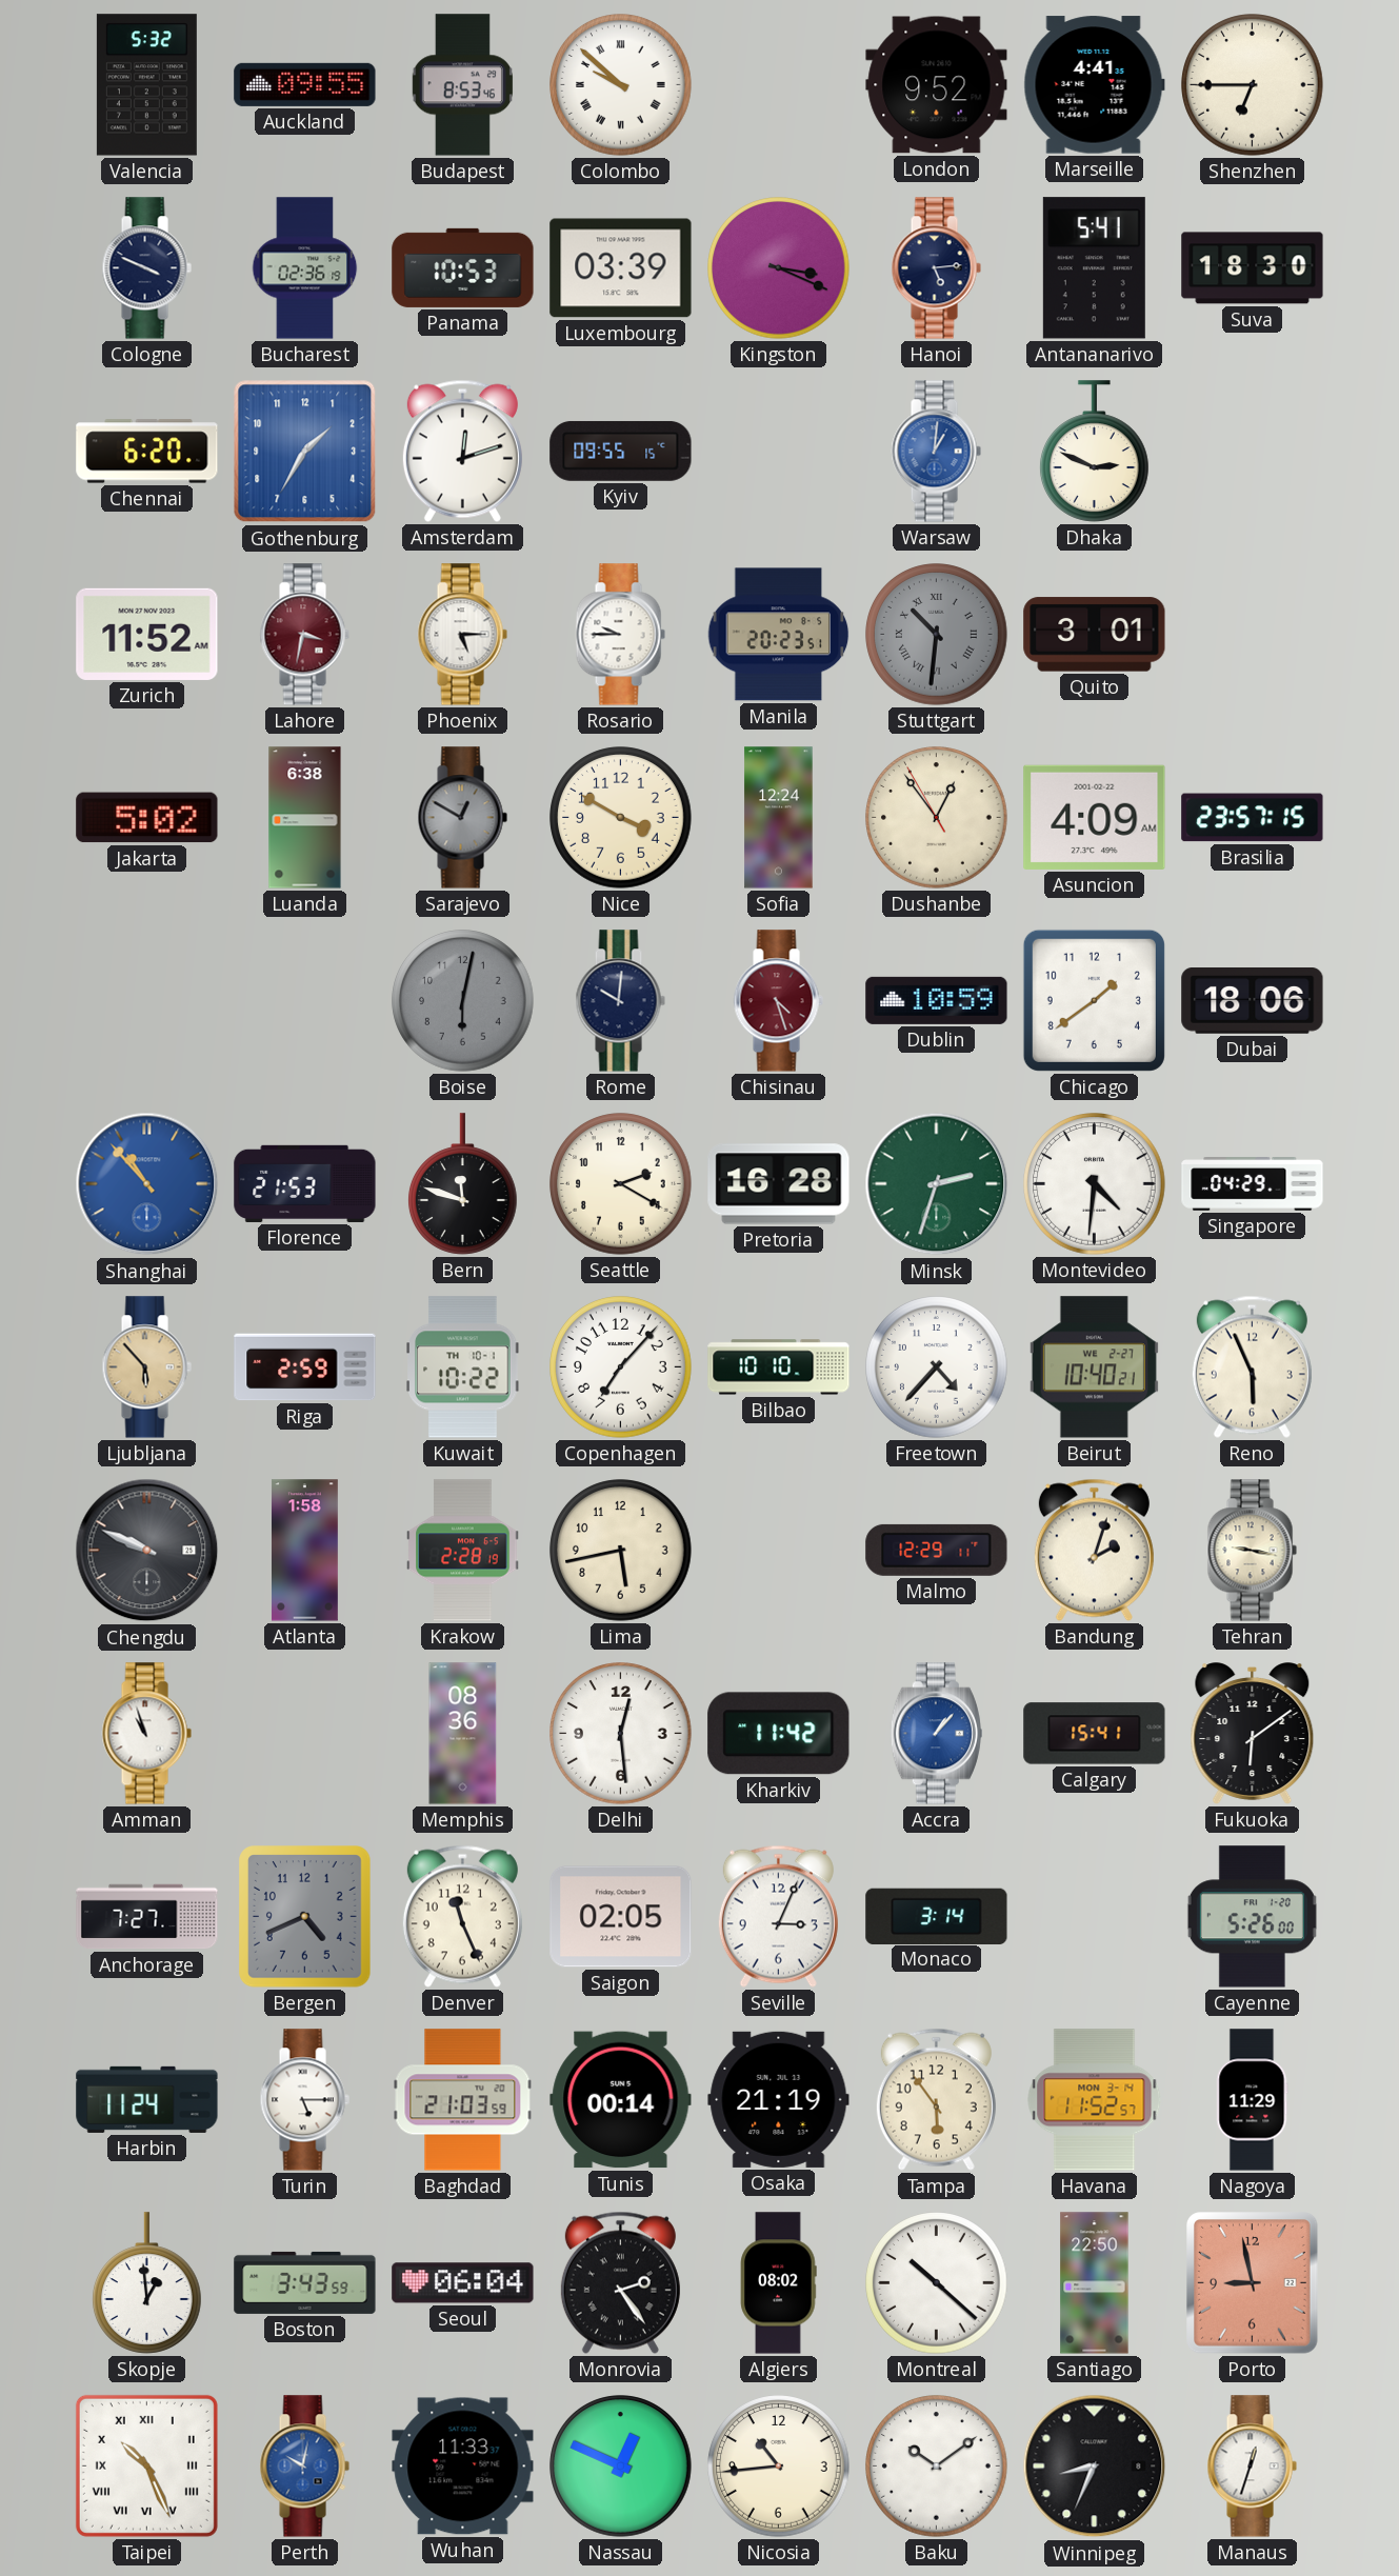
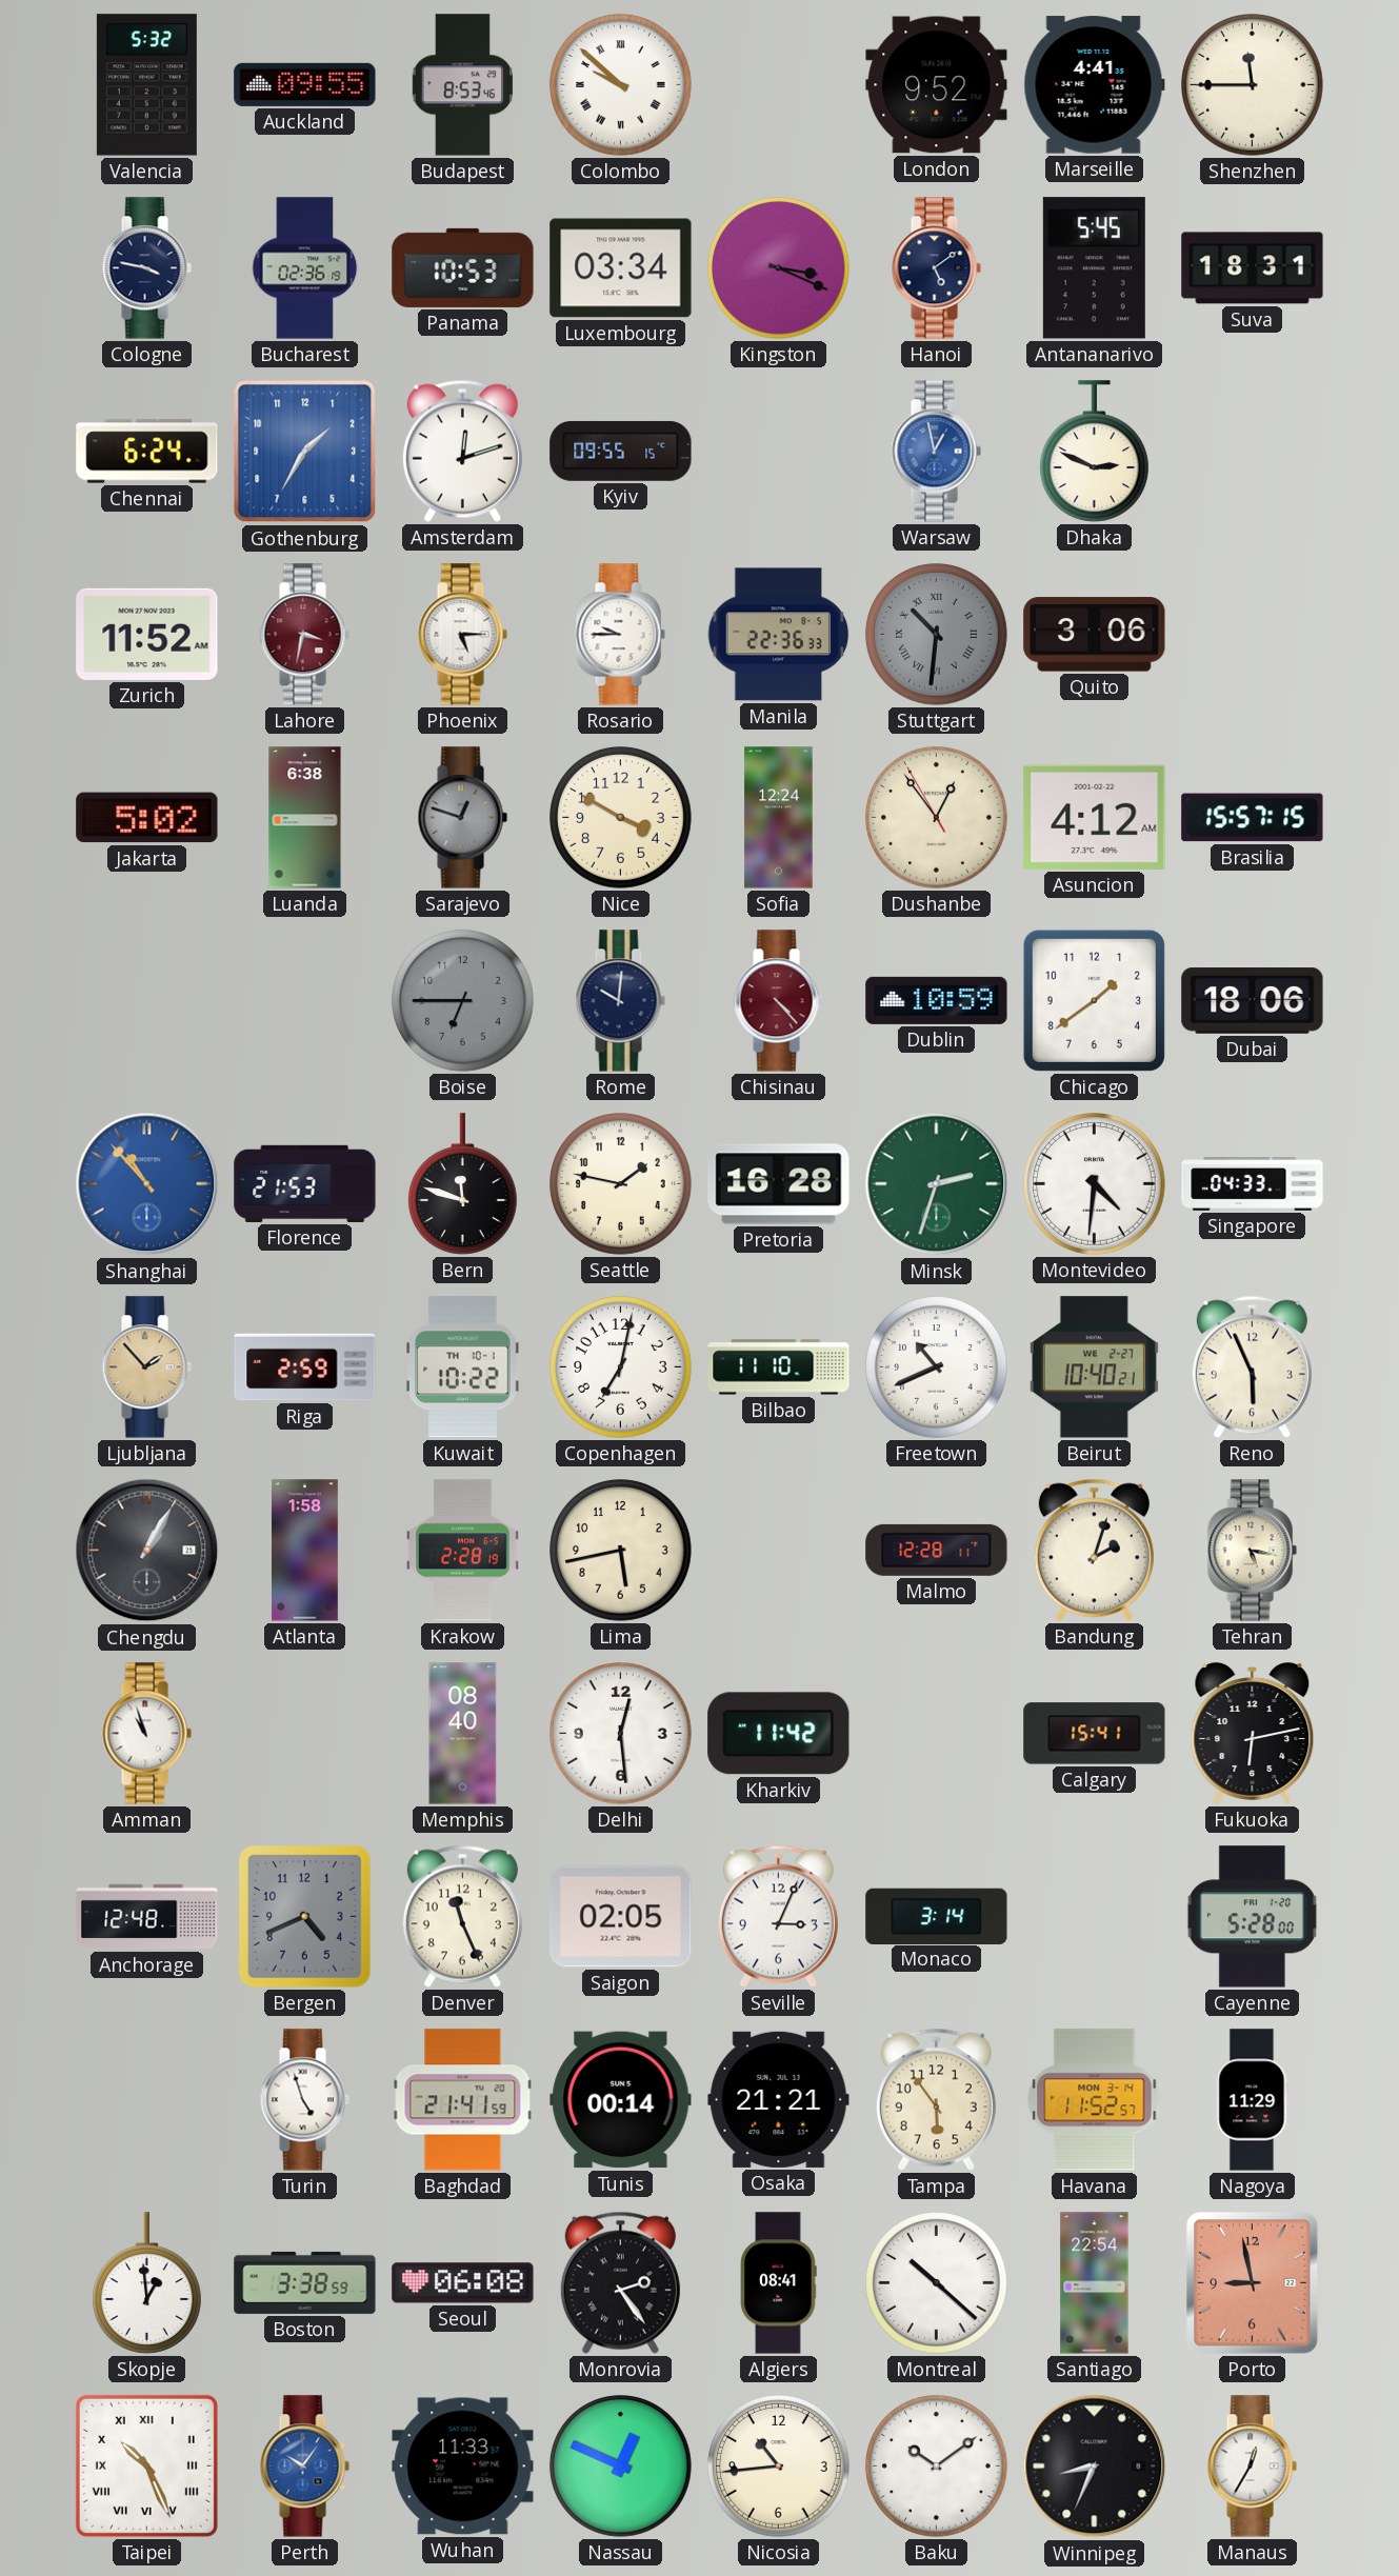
Shenzhen: 6:45 -> 11:45 (1253, 85)
Cologne: 3:49 -> 3:47 (146, 268)
Luxembourg: 03:39 -> 03:34 (621, 268)
Hanoi: 5:14 -> 5:09 (936, 268)
Antananarivo: 5:41 -> 5:45 (1094, 268)
Suva: 18:30 -> 18:31 (1253, 268)
Chennai: 6:20 -> 6:24 (147, 452)
Warsaw: 1:01 -> 12:58 (936, 452)
Manila: 20:23 -> 22:36 (779, 635)
Quito: 3:01 -> 3:06 (1095, 635)
Sarajevo: 12:50 -> 12:48 (462, 818)
Asuncion: 4:09 -> 4:12 (1095, 817)
Brasilia: 23:57 -> 15:57 (1253, 818)
Boise: 6:02 -> 6:45 (463, 1001)
Chisinau: 4:27 -> 4:23 (778, 1001)
Seattle: 2:20 -> 1:47 (621, 1184)
Singapore: 04:29 -> 04:33 (1253, 1184)
Ljubljana: 5:53 -> 1:53 (146, 1367)
Copenhagen: 7:07 -> 7:02 (621, 1367)
Bilbao: 10:10 -> 11:10 (779, 1367)
Freetown: 4:37 -> 10:41 (937, 1367)
Chengdu: 9:49 -> 1:05 (147, 1551)
Malmo: 12:29 -> 12:28 (937, 1550)
Tehran: 9:17 -> 5:17 (1252, 1551)
Memphis: 08:36 -> 08:40 (463, 1734)
Accra: 1:07 -> none (936, 1734)
Fukuoka: 6:09 -> 6:13 (1253, 1734)
Anchorage: 7:27 -> 12:48 (147, 1917)
Cayenne: 5:26 -> 5:28 (1252, 1917)
Harbin: 11:24 -> none (147, 2099)
Turin: 5:15 -> 4:57 (304, 2100)
Baghdad: 21:03 -> 21:41 (463, 2100)
Osaka: 21:19 -> 21:21 (779, 2099)
Boston: 3:43 -> 3:38 (305, 2282)
Seoul: 06:04 -> 06:08 (463, 2283)
Algiers: 08:02 -> 08:41 (779, 2283)
Santiago: 22:50 -> 22:54 (1095, 2283)
Perth: 10:02 -> 10:06 (304, 2467)
Manaus: 12:33 -> 12:35 (1252, 2467)
